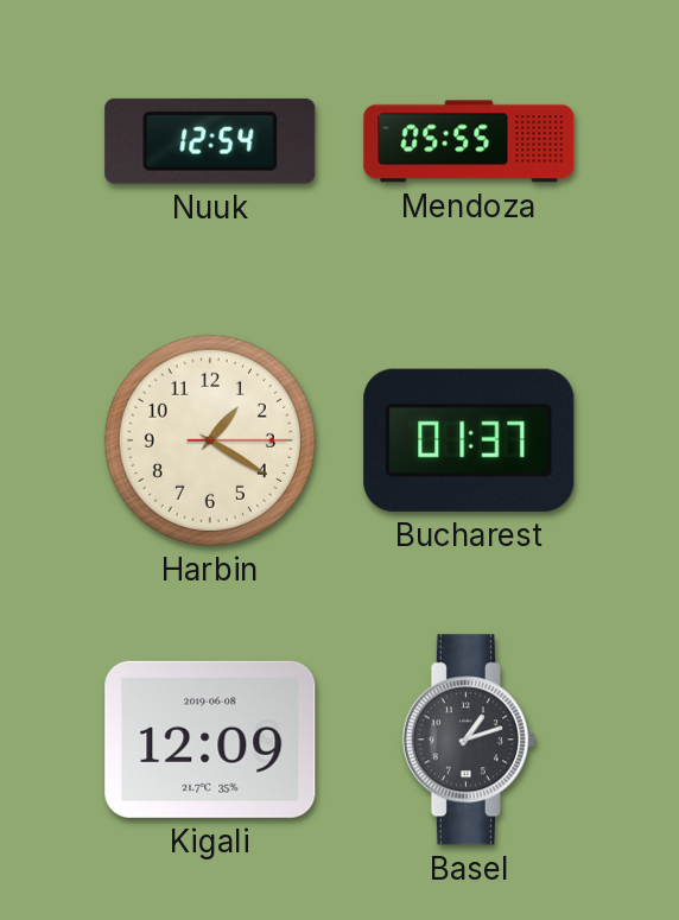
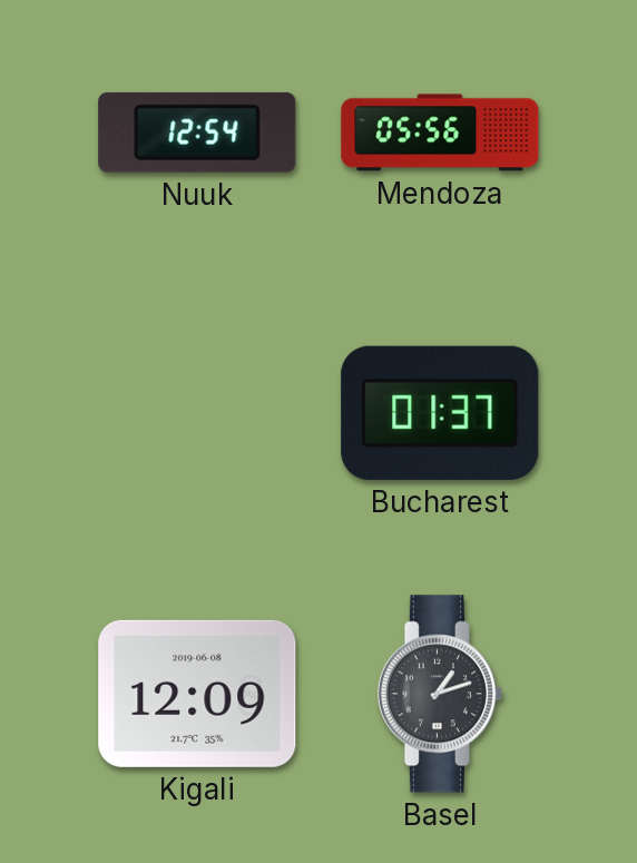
Mendoza: 05:55 -> 05:56 (440, 133)
Harbin: 1:20 -> none (210, 440)
